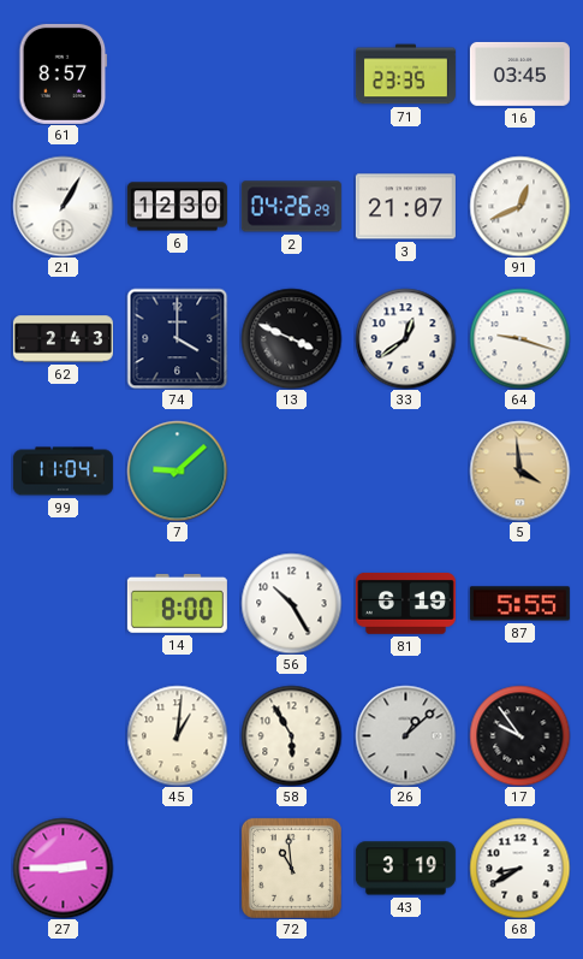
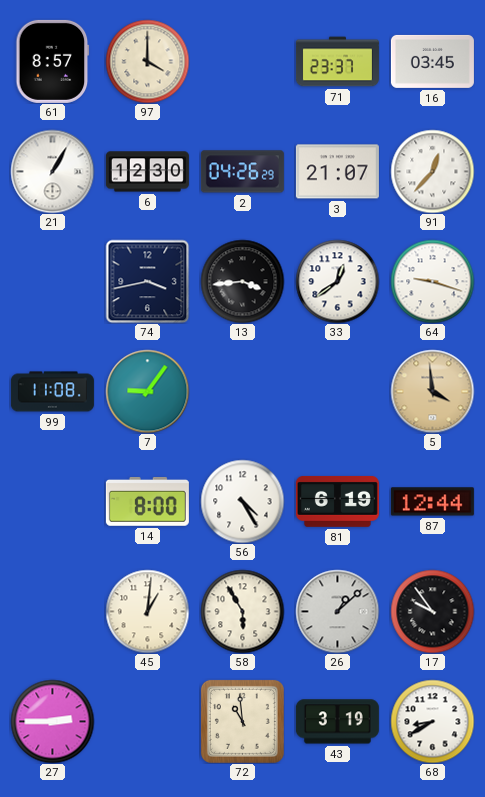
97: none -> 4:00 (147, 61)
71: 23:35 -> 23:37 (337, 62)
91: 12:41 -> 12:37 (432, 171)
62: 2:43 -> none (63, 339)
74: 4:00 -> 3:43 (147, 281)
13: 3:49 -> 3:44 (242, 281)
99: 11:04 -> 11:08 (52, 392)
7: 9:08 -> 9:06 (147, 391)
56: 10:25 -> 4:25 (242, 501)
87: 5:55 -> 12:44 (432, 502)
